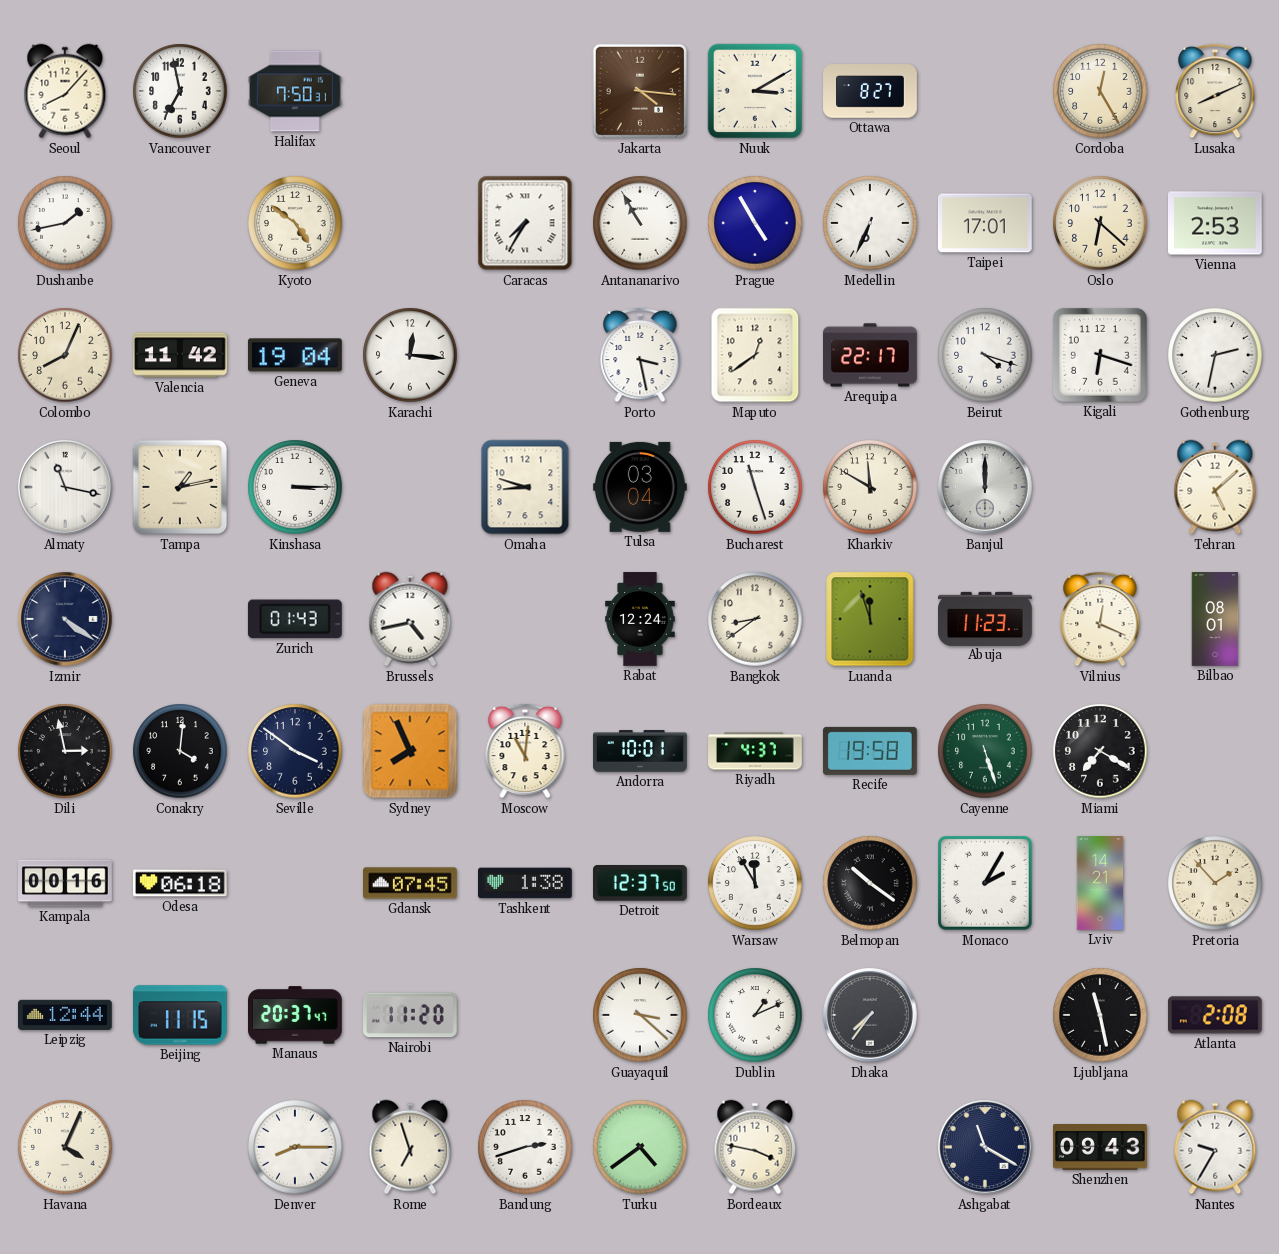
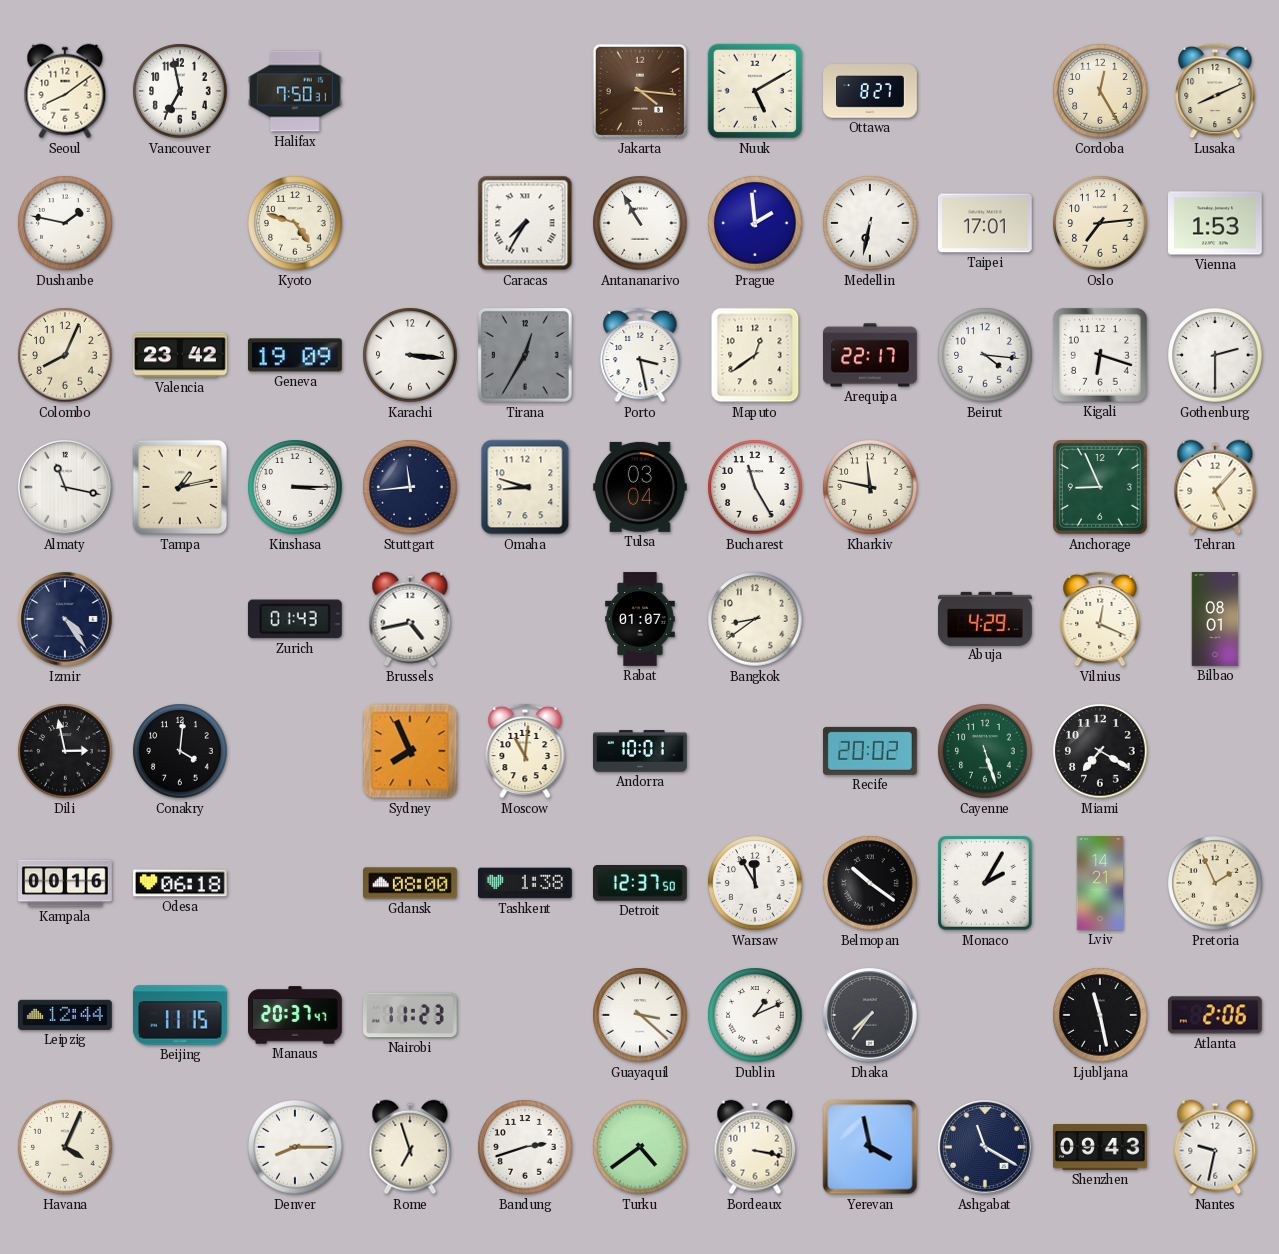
Seoul: 8:07 -> 8:09 (65, 91)
Nuuk: 3:10 -> 5:10 (755, 91)
Dushanbe: 1:43 -> 1:47 (65, 223)
Kyoto: 4:51 -> 4:48 (295, 223)
Prague: 4:55 -> 1:59 (755, 223)
Medellin: 6:34 -> 6:32 (870, 223)
Oslo: 6:22 -> 7:14 (1100, 223)
Vienna: 2:53 -> 1:53 (1216, 223)
Valencia: 11:42 -> 23:42 (180, 355)
Geneva: 19:04 -> 19:09 (295, 355)
Karachi: 12:16 -> 3:16 (410, 355)
Tirana: none -> 12:35 (526, 356)
Beirut: 4:18 -> 4:16 (985, 355)
Gothenburg: 2:32 -> 2:30 (1215, 355)
Stuttgart: none -> 11:44 (410, 487)
Bucharest: 11:27 -> 11:25 (755, 487)
Kharkiv: 11:50 -> 11:47 (870, 487)
Banjul: 12:00 -> none (985, 487)
Anchorage: none -> 8:56 (1101, 488)
Tehran: 5:08 -> 5:07 (1215, 487)
Izmir: 4:21 -> 4:24 (65, 619)
Rabat: 12:24 -> 01:07 (640, 619)
Luanda: 11:57 -> none (870, 619)
Abuja: 11:23 -> 4:29 (985, 618)
Seville: 3:51 -> none (295, 751)
Riyadh: 4:37 -> none (755, 751)
Recife: 19:58 -> 20:02 (870, 751)
Gdansk: 07:45 -> 08:00 (411, 883)
Pretoria: 1:53 -> 1:56 (1215, 883)
Nairobi: 11:20 -> 11:23 (411, 1015)
Atlanta: 2:08 -> 2:06 (1215, 1015)
Bordeaux: 3:47 -> 3:17 (755, 1147)
Yerevan: none -> 3:58 (870, 1147)
Nantes: 9:35 -> 9:32 (1215, 1147)
